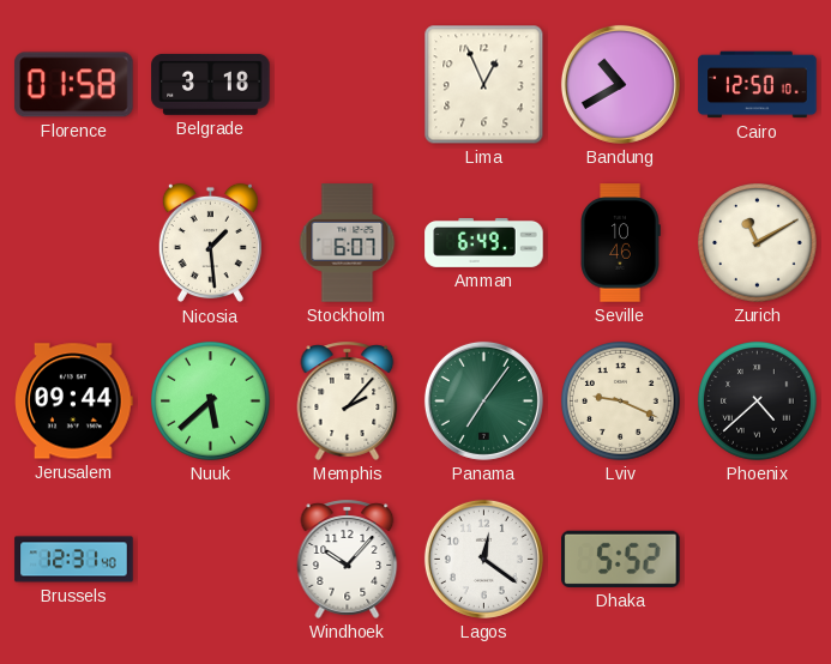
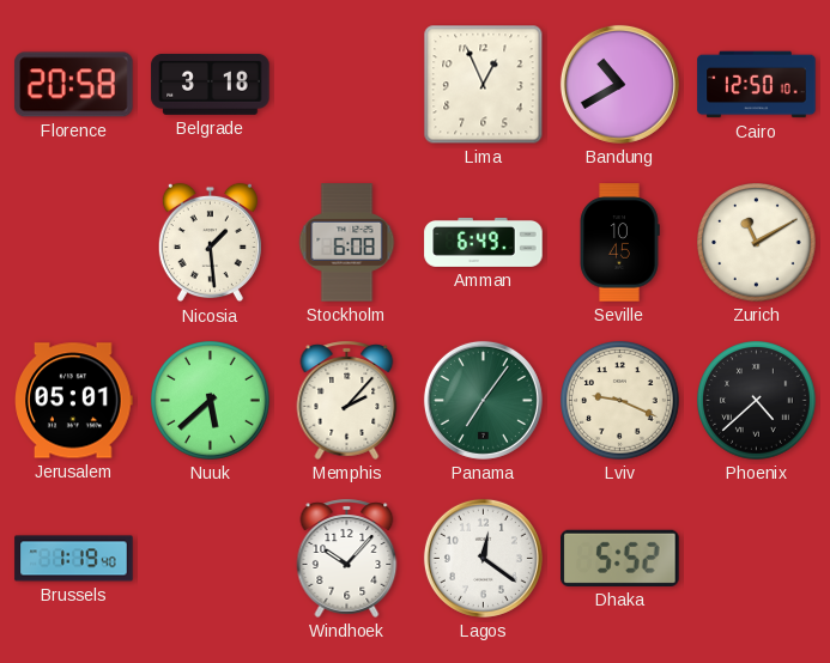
Florence: 01:58 -> 20:58 (74, 85)
Stockholm: 6:07 -> 6:08 (347, 243)
Seville: 10:46 -> 10:45 (619, 243)
Jerusalem: 09:44 -> 05:01 (74, 401)
Brussels: 12:31 -> 1:19 (74, 559)
